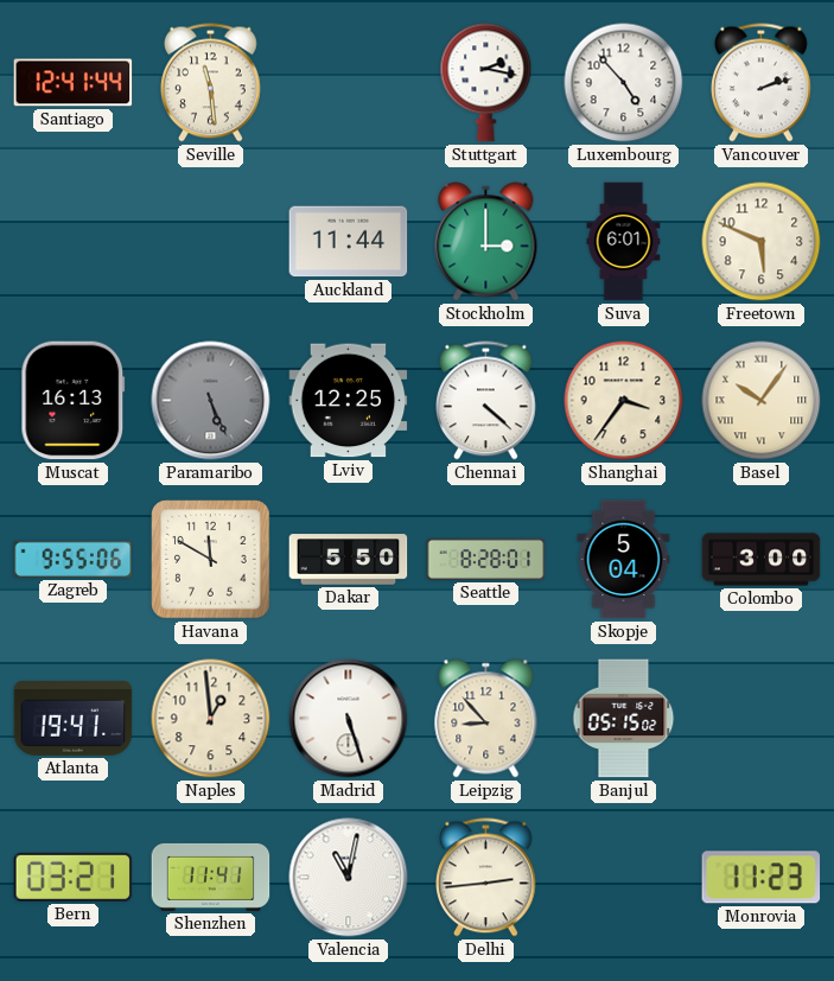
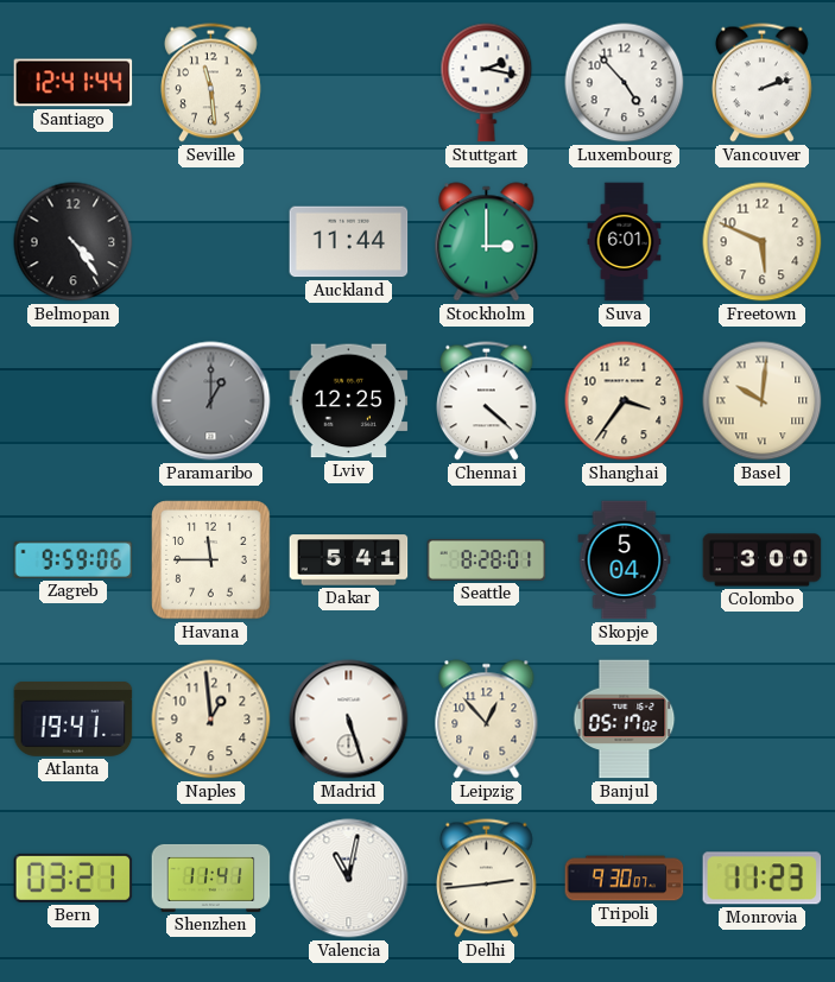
Belmopan: none -> 4:24 (74, 242)
Muscat: 16:13 -> none (74, 401)
Paramaribo: 5:26 -> 1:00 (211, 401)
Basel: 10:06 -> 10:01 (763, 401)
Zagreb: 9:55 -> 9:59 (74, 559)
Havana: 11:50 -> 11:45 (211, 560)
Dakar: 5:50 -> 5:41 (349, 560)
Leipzig: 8:53 -> 12:53 (487, 720)
Banjul: 05:15 -> 05:17 (625, 720)
Tripoli: none -> 9:30 (625, 879)
